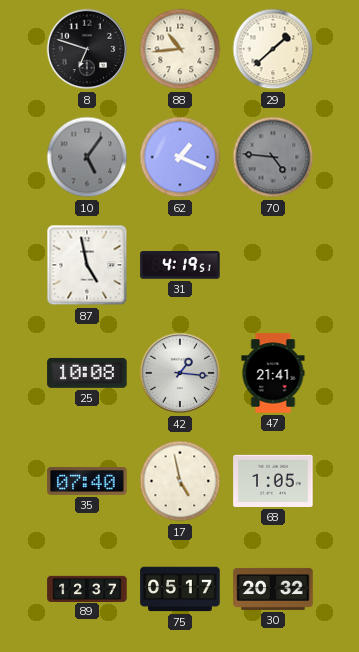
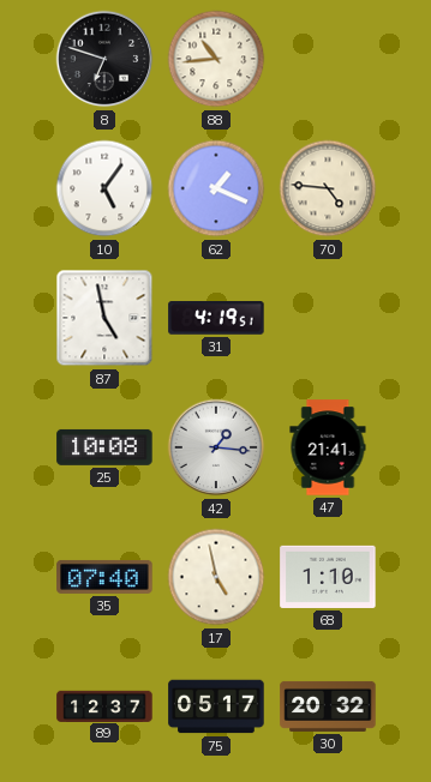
29: 1:38 -> none (273, 49)
10 dial: grey -> white (104, 188)
70 dial: grey -> cream (328, 188)
68: 1:05 -> 1:10 (328, 577)
